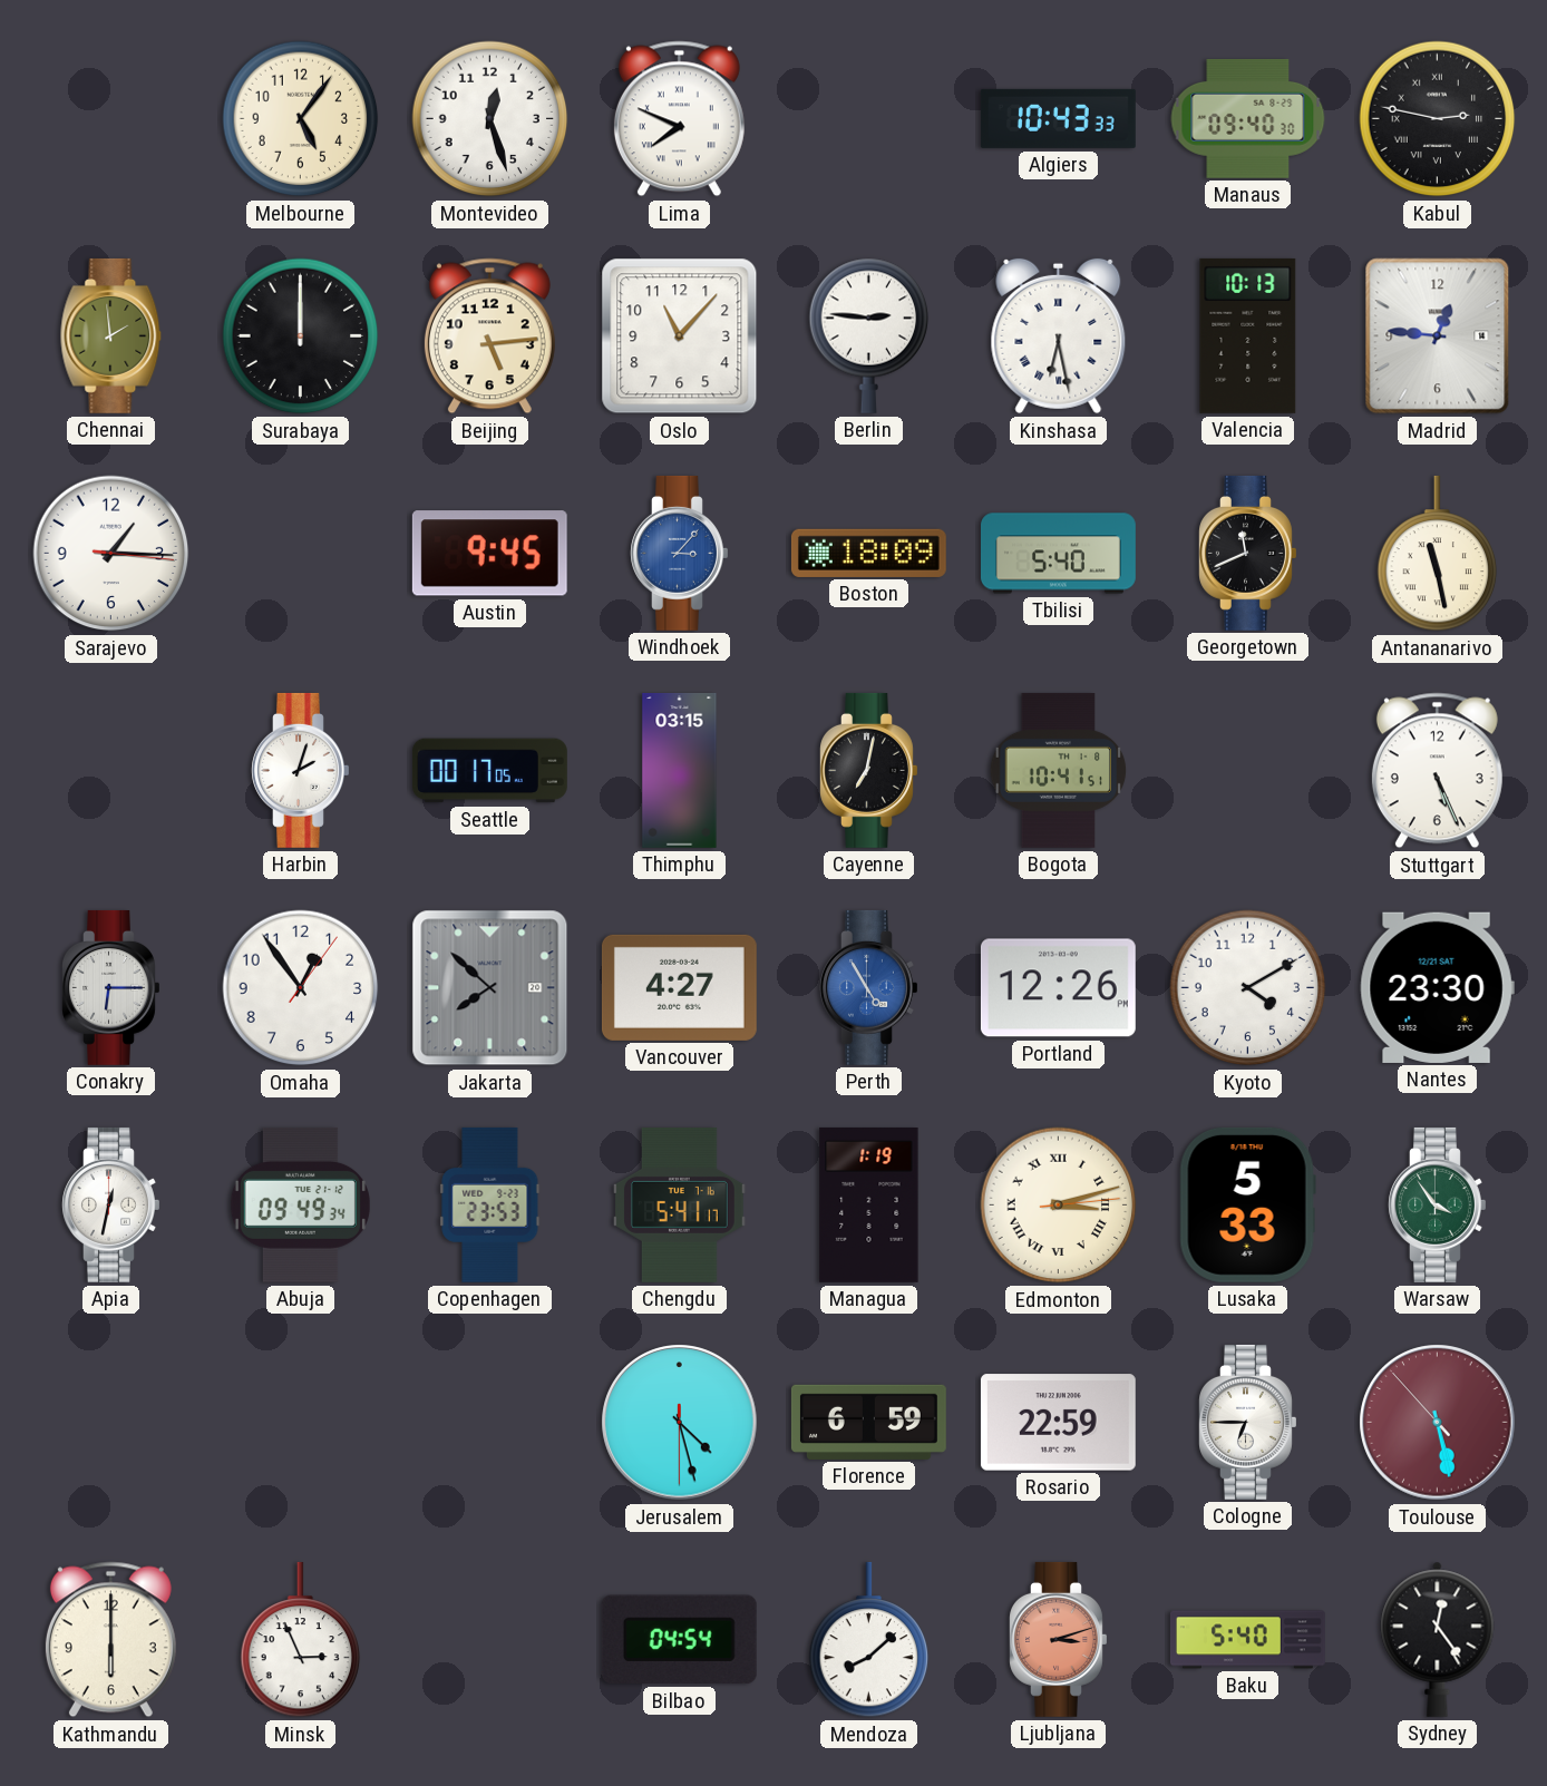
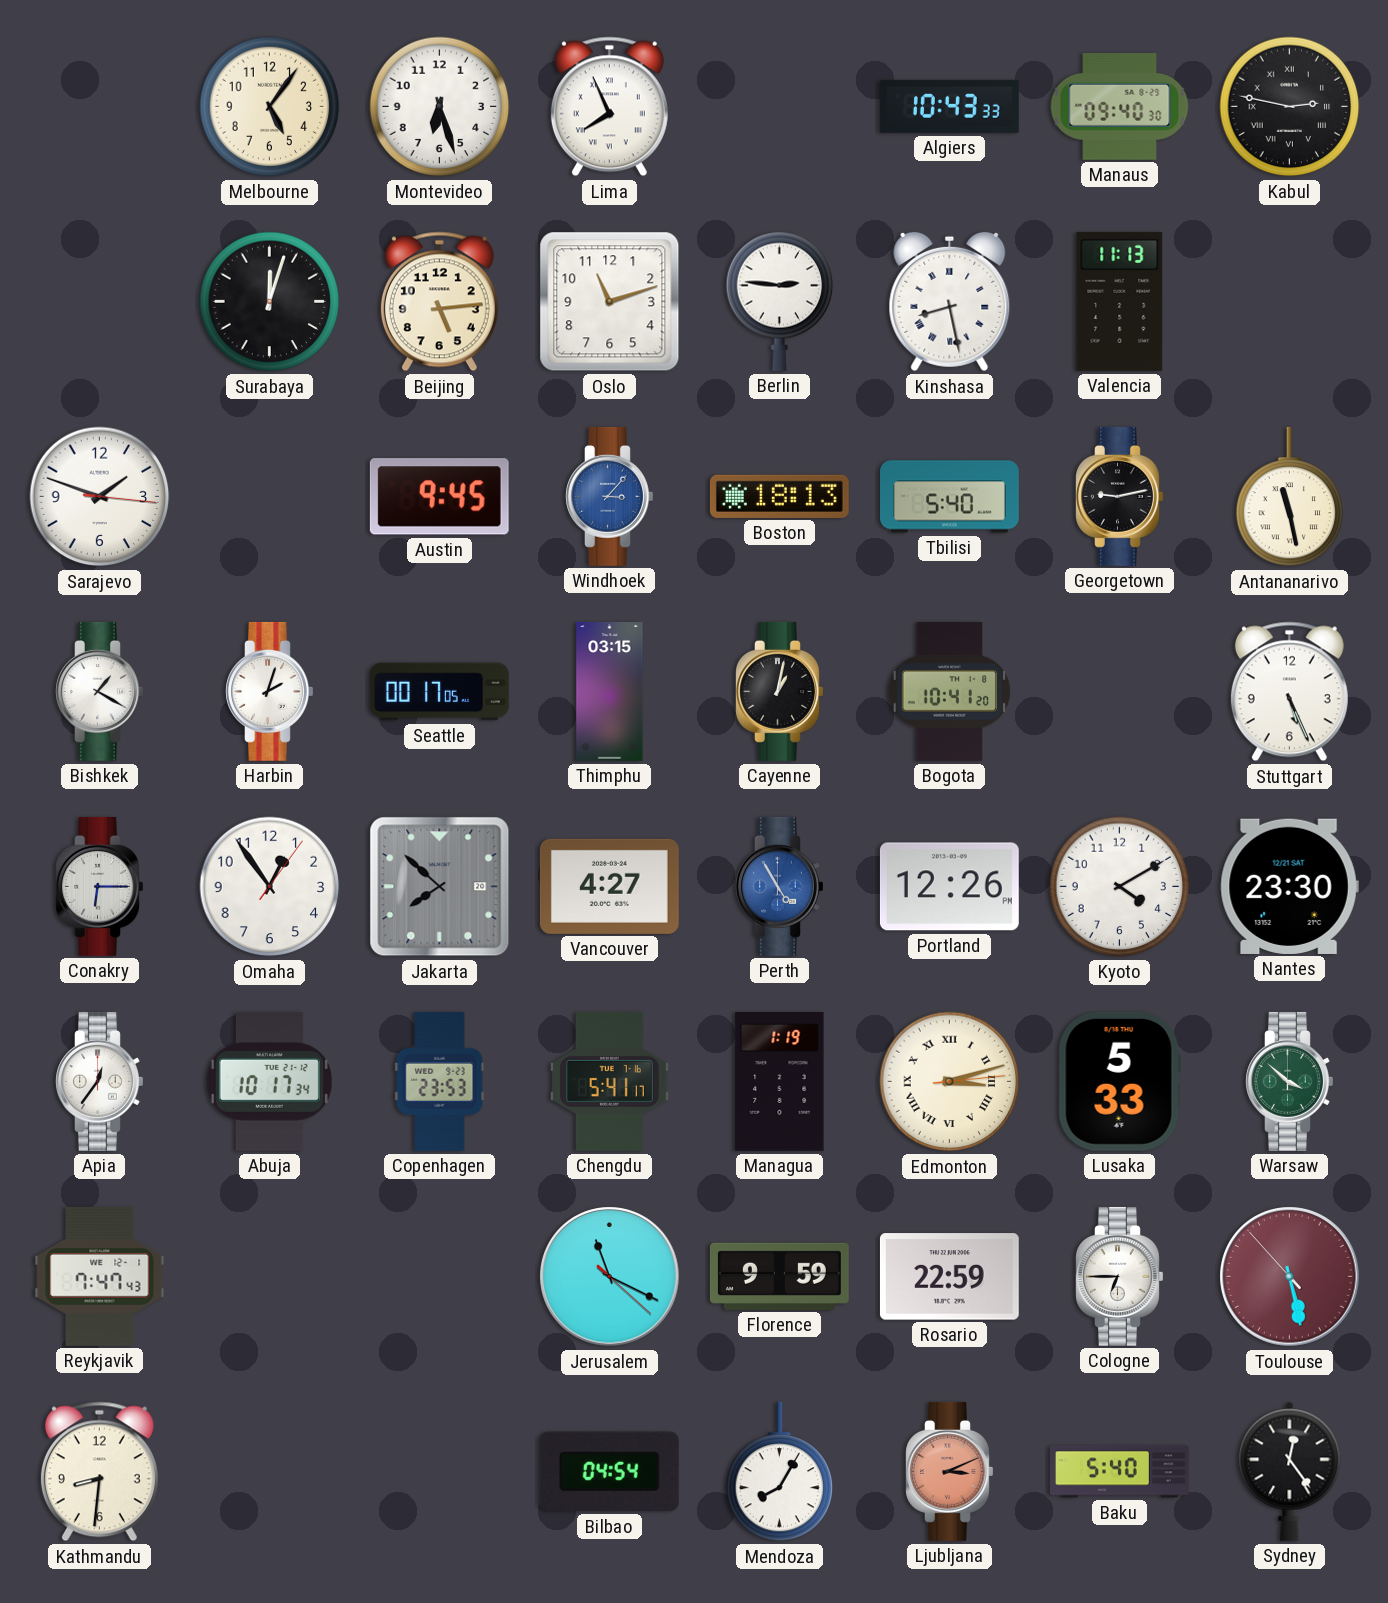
Montevideo: 12:27 -> 6:27 (440, 107)
Lima: 7:49 -> 7:56 (609, 107)
Chennai: 1:59 -> none (111, 335)
Surabaya: 12:00 -> 12:03 (270, 302)
Oslo: 11:07 -> 11:12 (610, 302)
Kinshasa: 6:28 -> 8:28 (950, 302)
Valencia: 10:13 -> 11:13 (1120, 301)
Madrid: 12:46 -> none (1438, 336)
Sarajevo: 1:15 -> 1:48 (100, 497)
Boston: 18:09 -> 18:13 (779, 496)
Georgetown: 11:41 -> 9:13 (1120, 496)
Bishkek: none -> 1:20 (100, 691)
Cayenne: 7:02 -> 1:02 (780, 691)
Bogota: 10:41:51 -> 10:41:20 (950, 691)
Apia: 12:32 -> 12:36 (100, 1081)
Abuja: 09:49 -> 10:17 (269, 1081)
Warsaw: 3:54 -> 3:52 (1290, 1081)
Reykjavik: none -> 7:47 (100, 1276)
Jerusalem: 4:27 -> 11:19 (610, 1277)
Florence: 6:59 -> 9:59 (779, 1276)
Kathmandu: 6:00 -> 8:31 (99, 1472)
Minsk: 2:56 -> none (301, 1640)
Mendoza: 8:08 -> 8:05 (780, 1472)
Ljubljana: 3:12 -> 3:11 (950, 1471)
